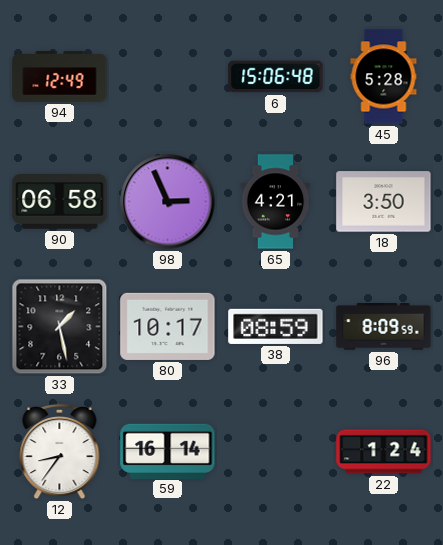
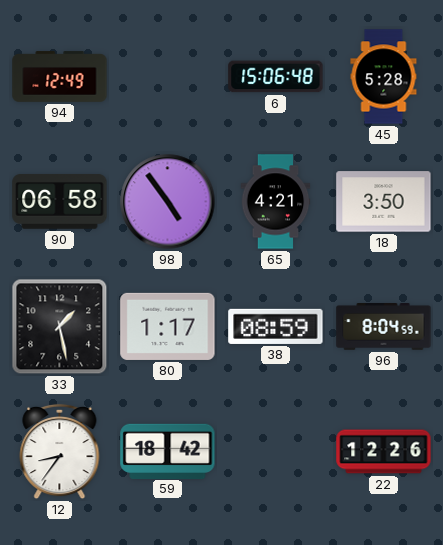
98: 2:56 -> 4:54 (168, 202)
80: 10:17 -> 1:17 (168, 326)
96: 8:09 -> 8:04 (384, 327)
59: 16:14 -> 18:42 (168, 451)
22: 1:24 -> 12:26 (384, 452)
